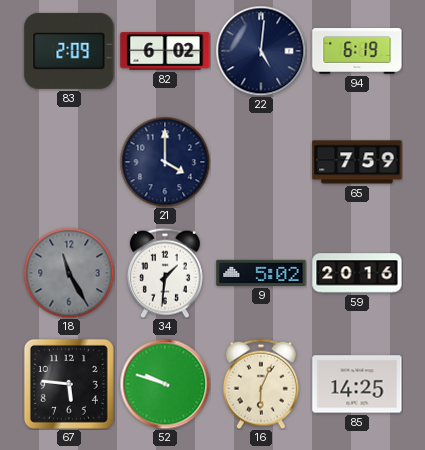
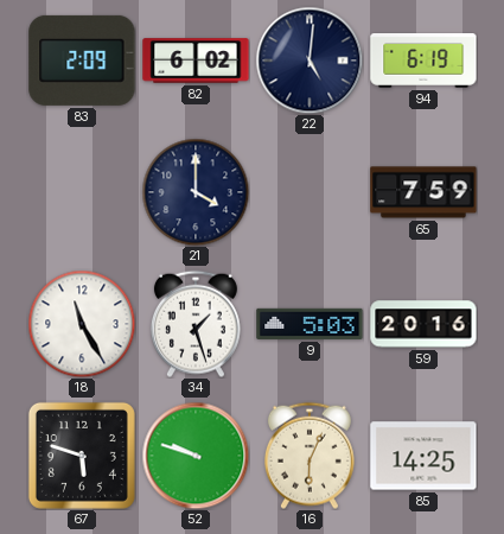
18 dial: grey -> white (82, 324)
34: 1:31 -> 1:27 (196, 324)
9: 5:02 -> 5:03 (310, 324)
67: 5:46 -> 5:48 (82, 456)
